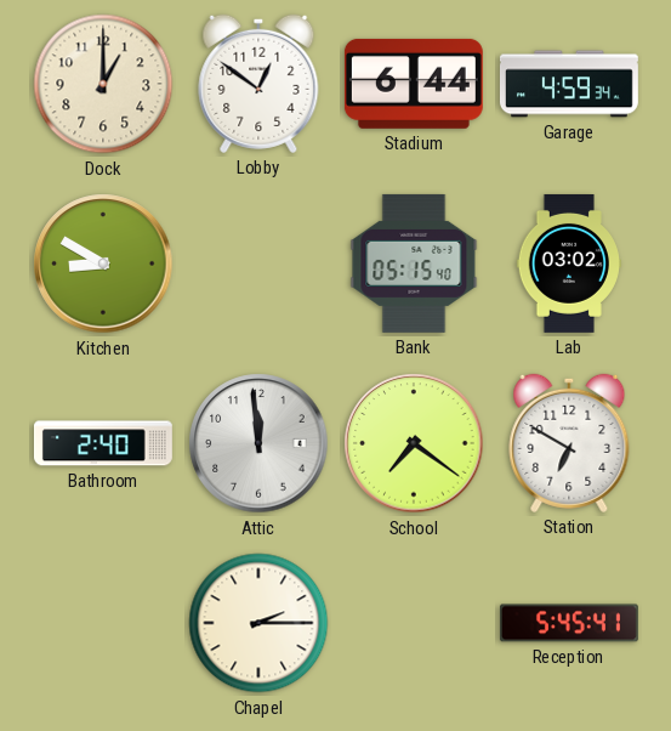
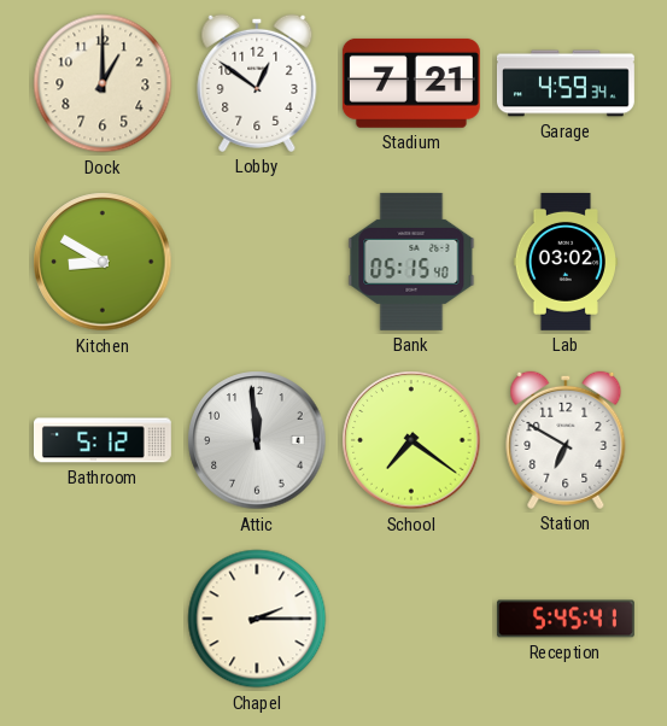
Stadium: 6:44 -> 7:21 (411, 83)
Bathroom: 2:40 -> 5:12 (103, 440)
